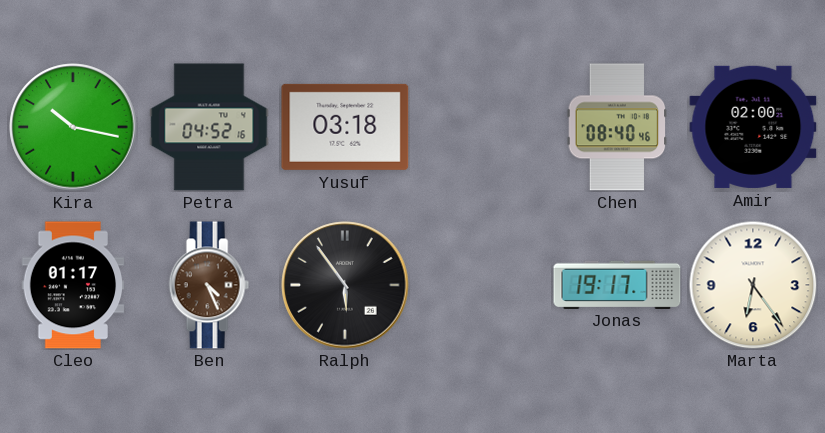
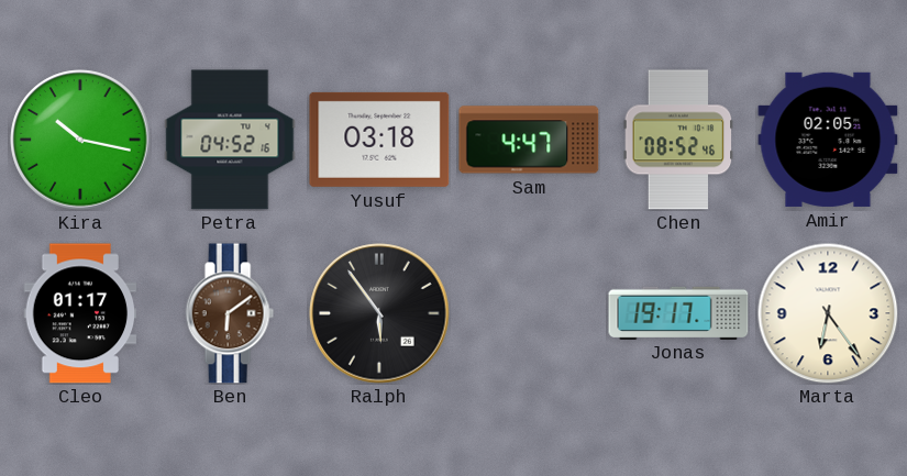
Sam: none -> 4:47 (529, 140)
Chen: 08:40 -> 08:52 (678, 140)
Amir: 02:00 -> 02:05 (828, 140)
Ben: 4:26 -> 6:09 (230, 313)
